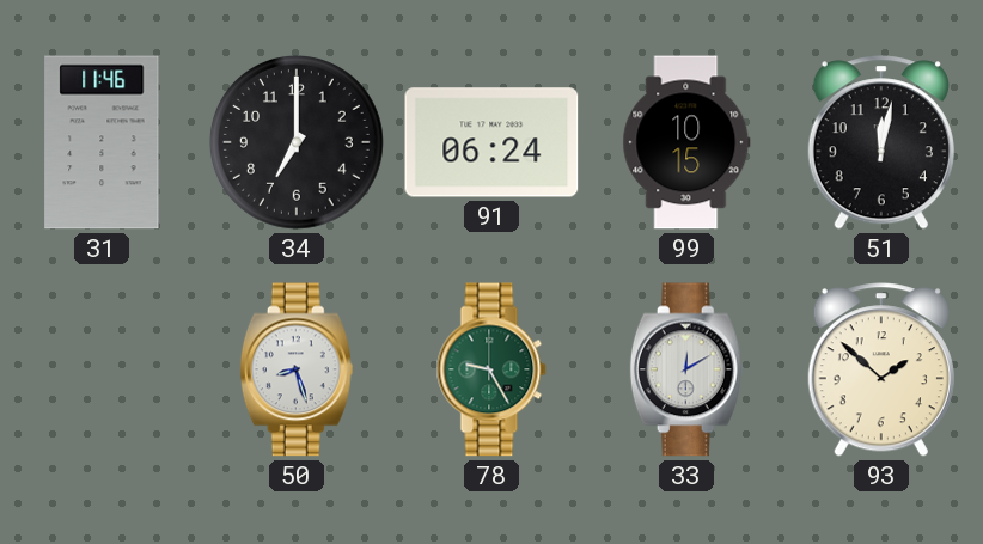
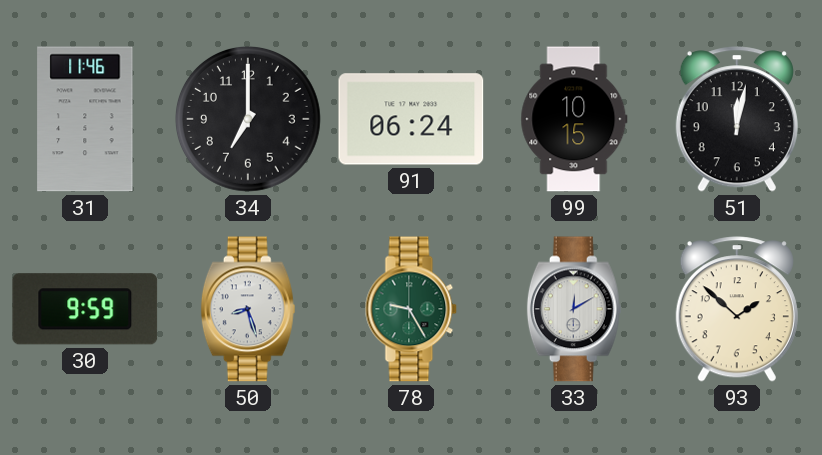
30: none -> 9:59 (85, 309)
